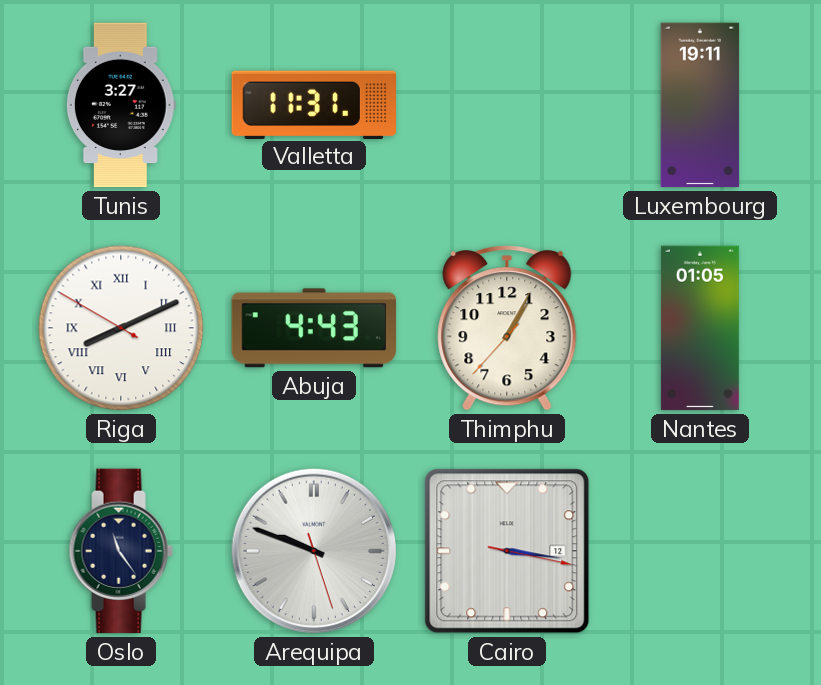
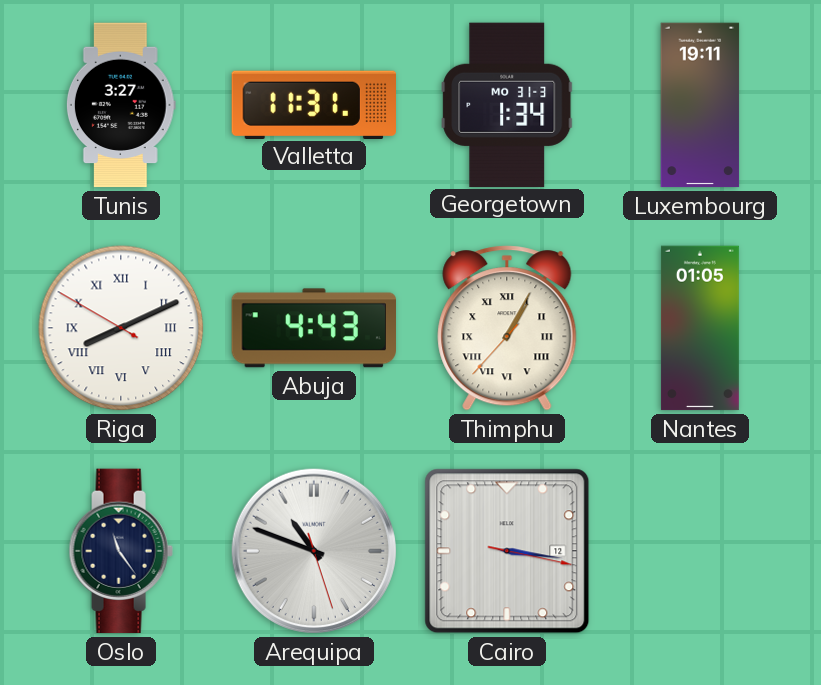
Georgetown: none -> 1:34 (507, 104)
Thimphu numerals: Arabic -> Roman (507, 328)
Arequipa: 9:48 -> 10:48 (314, 551)
